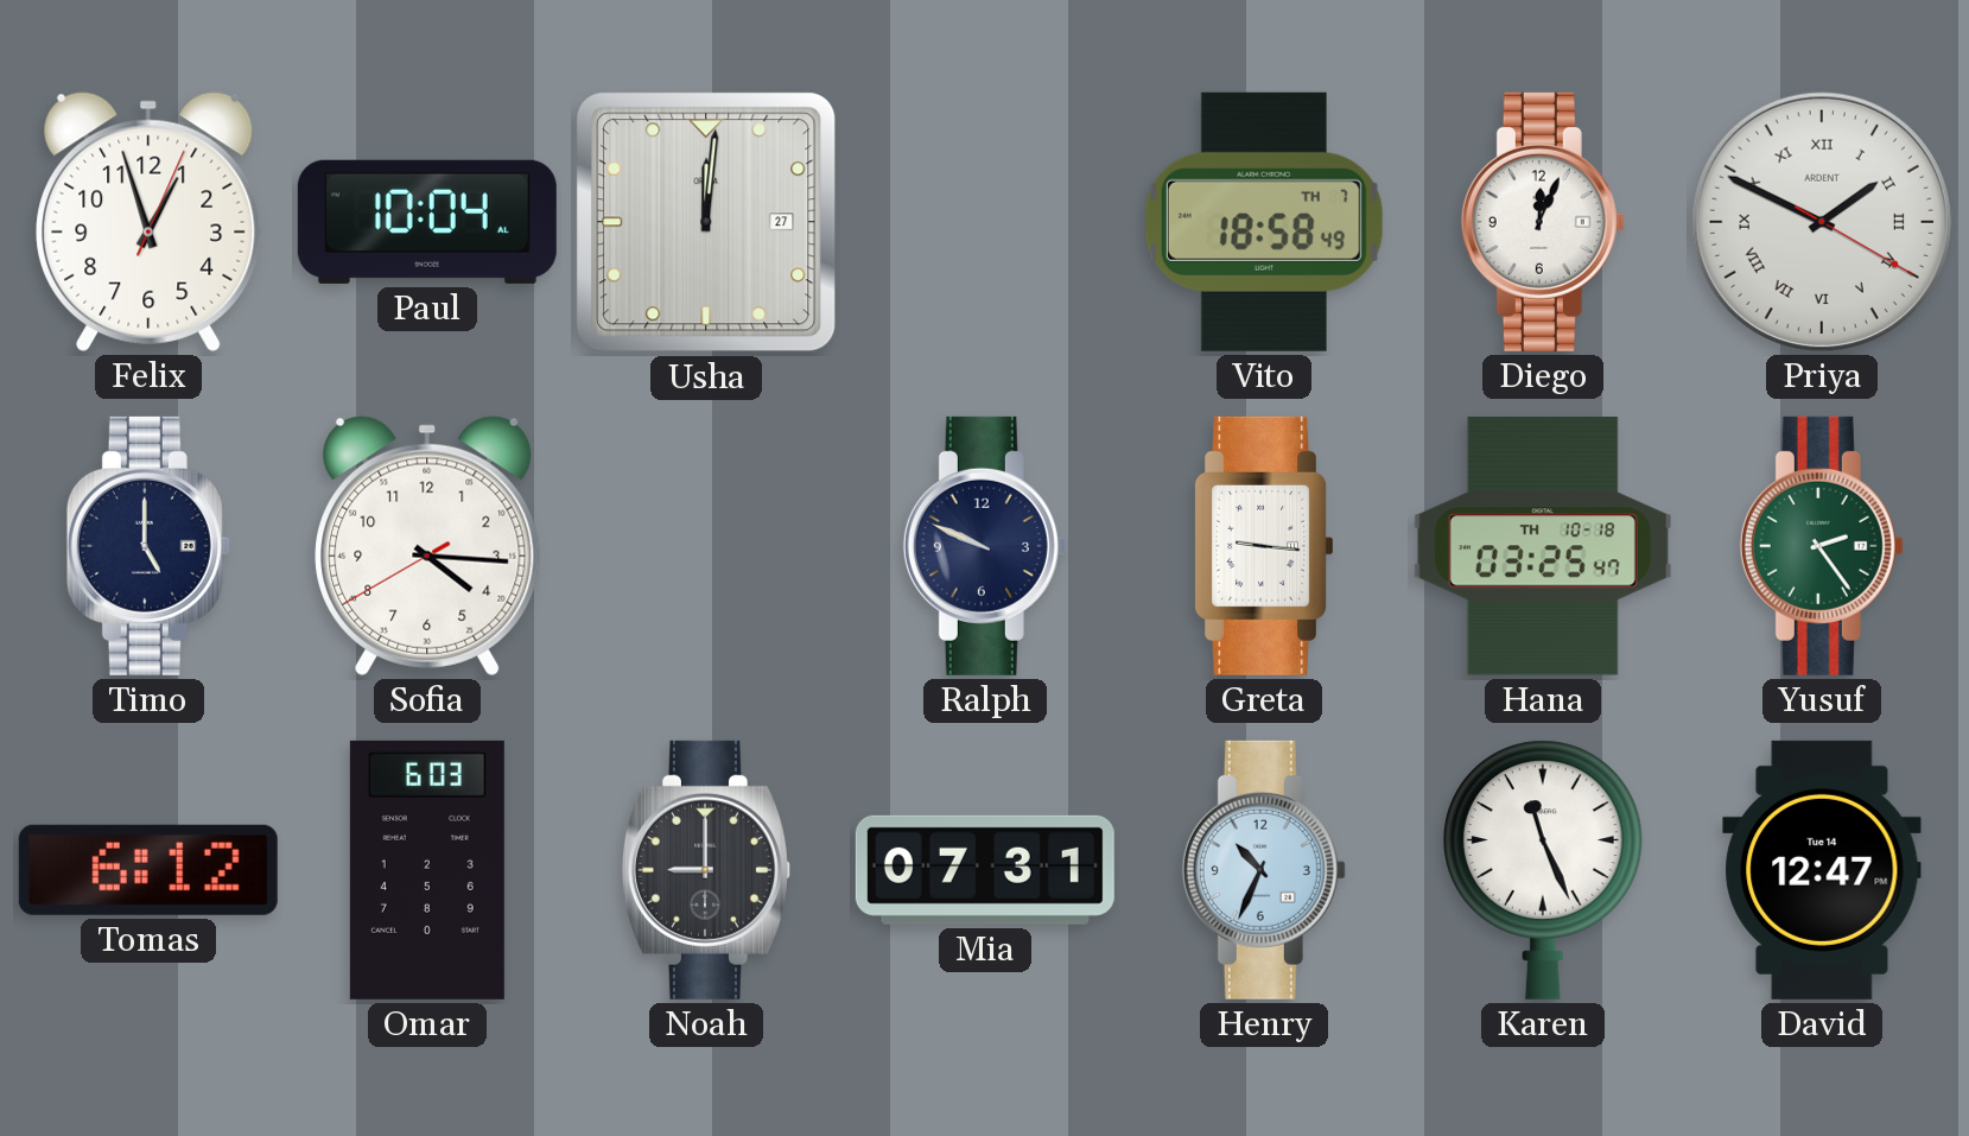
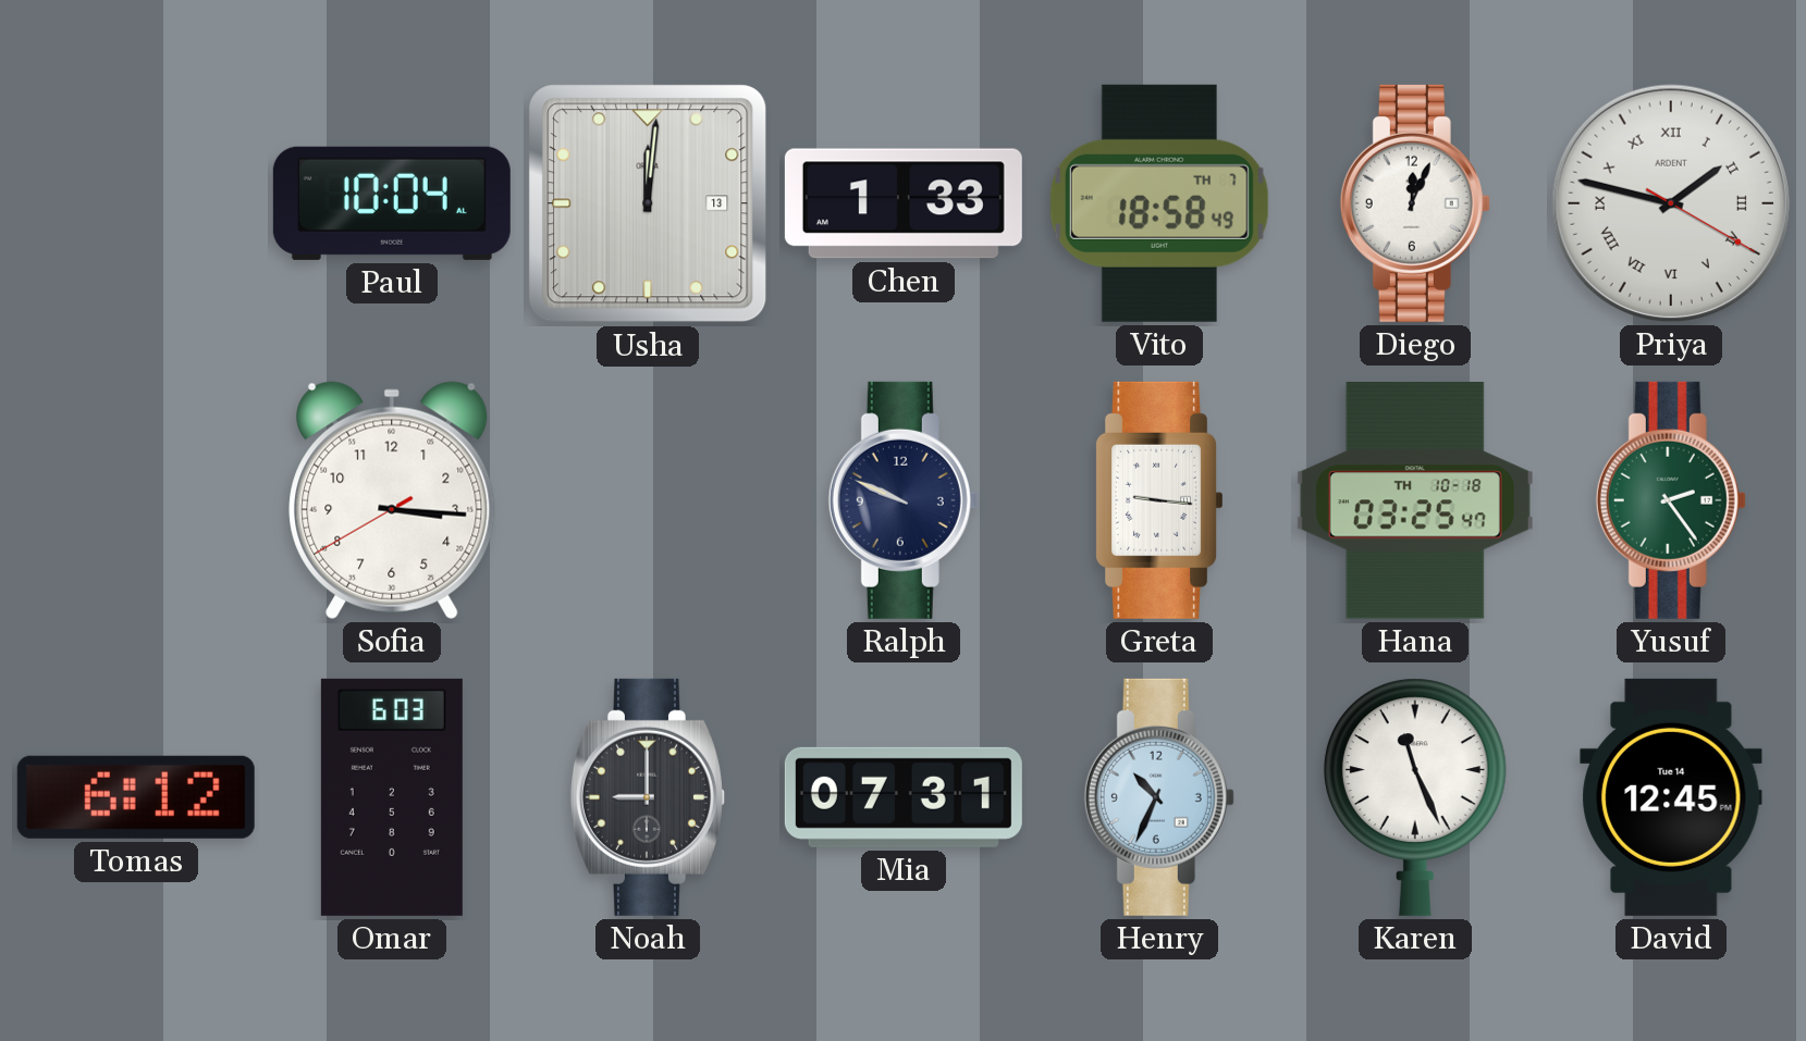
Felix: 12:57 -> none (148, 222)
Usha date: 27 -> 13 (648, 203)
Chen: none -> 1:33 (904, 203)
Priya: 1:49 -> 1:47 (1671, 203)
Timo: 5:00 -> none (148, 546)
Sofia: 4:15 -> 3:15 (392, 500)
David: 12:47 -> 12:45 (1671, 797)
